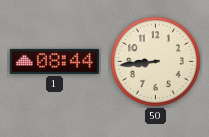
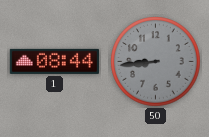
50 dial: cream -> grey (156, 62)
